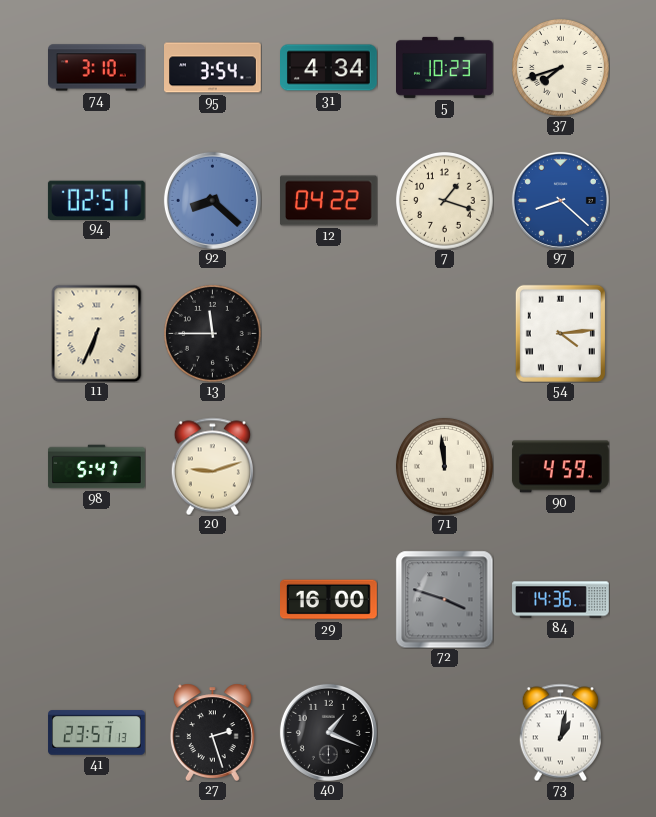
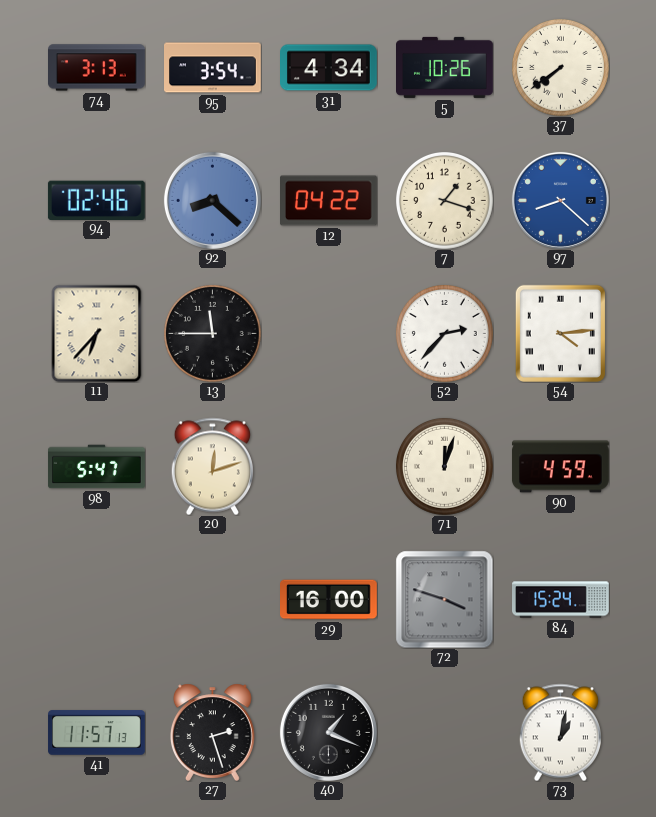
74: 3:10 -> 3:13 (97, 68)
5: 10:23 -> 10:26 (445, 67)
37: 7:42 -> 7:39 (560, 67)
94: 02:51 -> 02:46 (96, 200)
11: 6:34 -> 6:37 (97, 333)
52: none -> 2:37 (444, 333)
20: 9:12 -> 12:12 (212, 466)
71: 11:59 -> 12:03 (444, 466)
84: 14:36 -> 15:24 (561, 600)
41: 23:57 -> 11:57 (97, 733)
